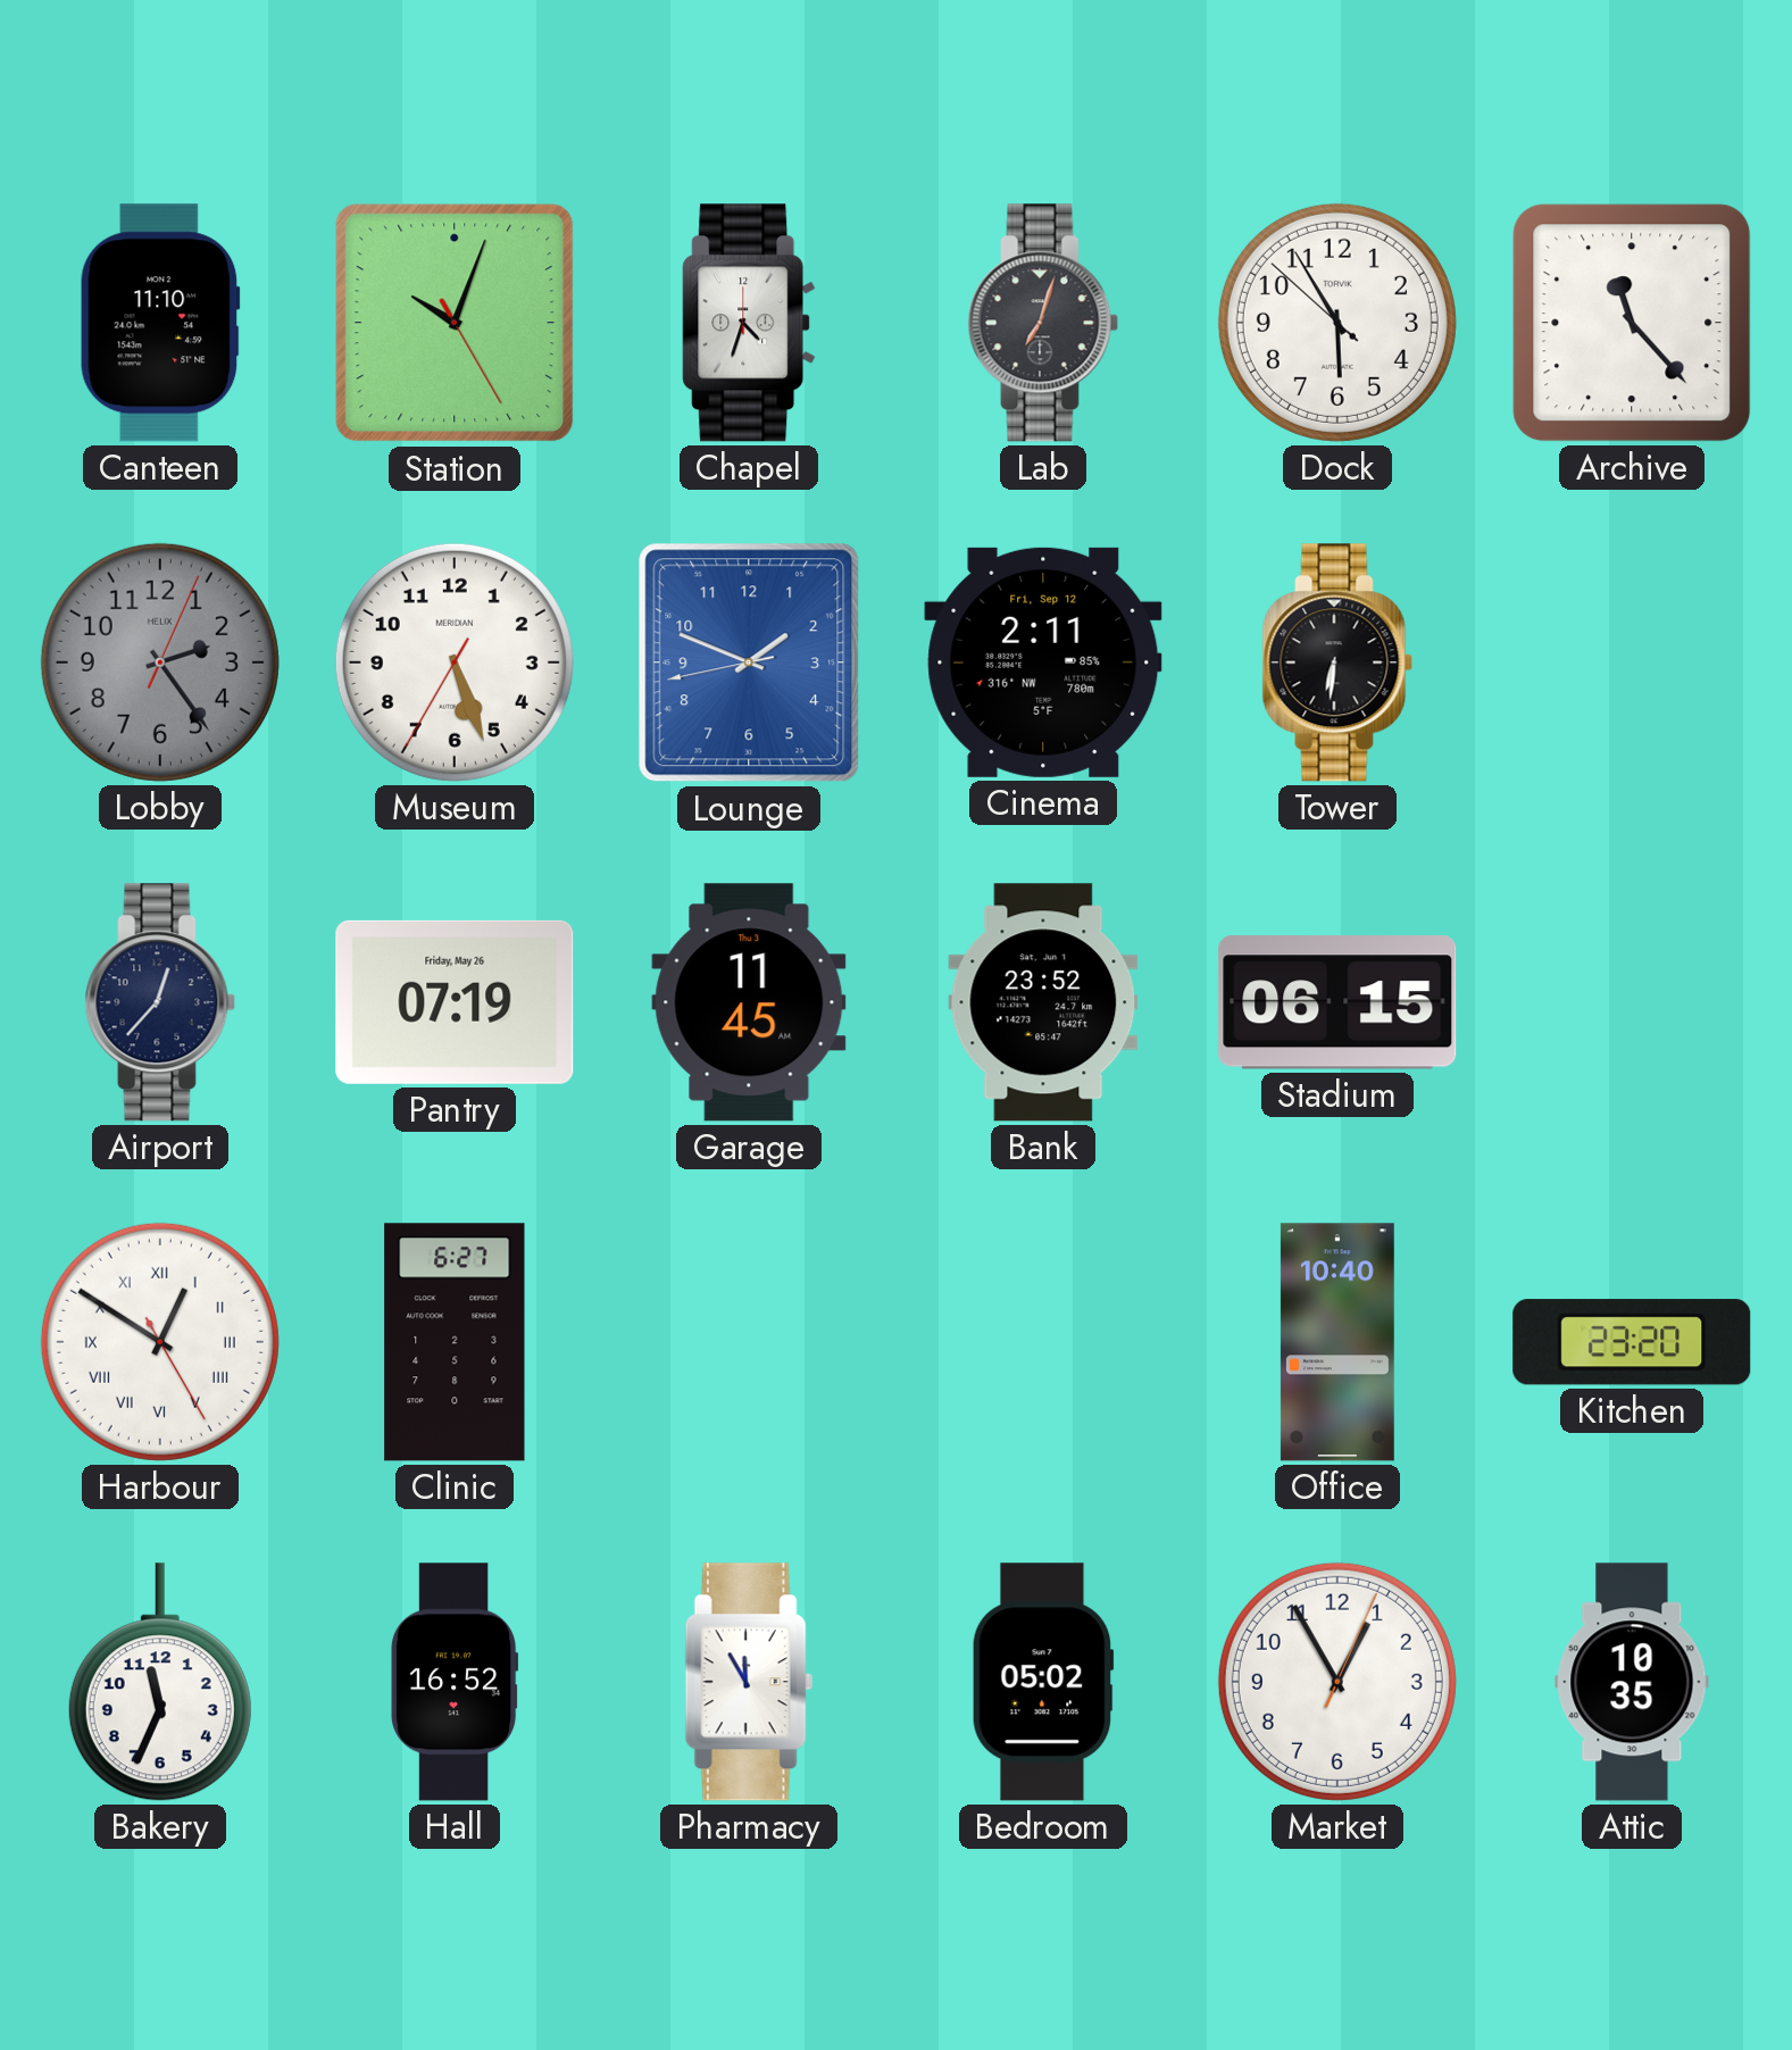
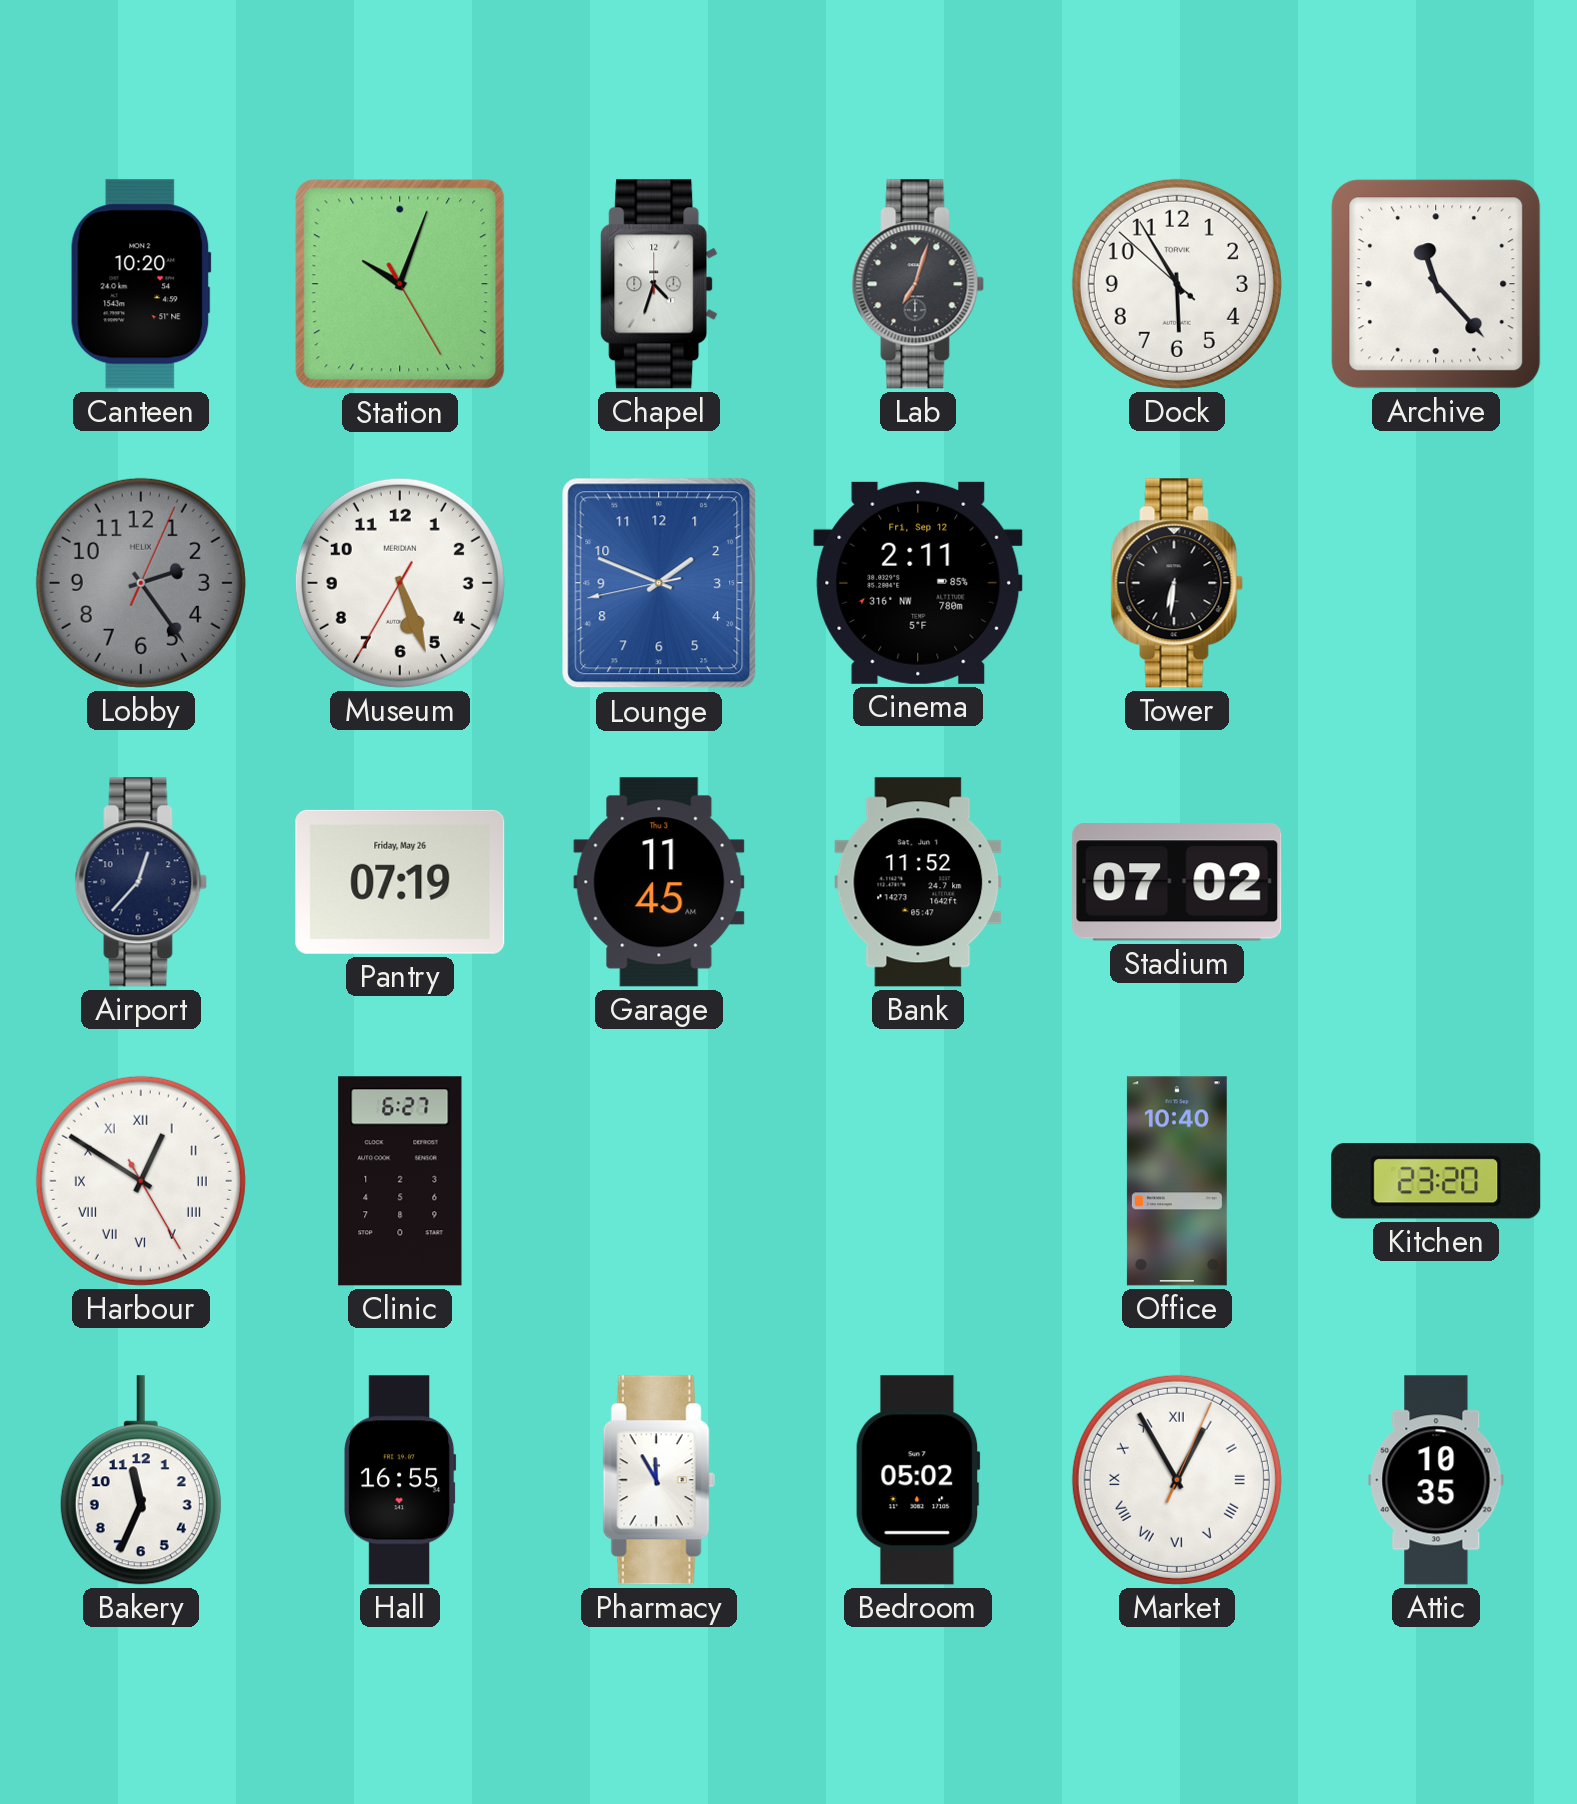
Canteen: 11:10 -> 10:20 (141, 284)
Bank: 23:52 -> 11:52 (918, 882)
Stadium: 06:15 -> 07:02 (1177, 882)
Hall: 16:52 -> 16:55 (400, 1480)
Market numerals: Arabic -> Roman (1177, 1480)
